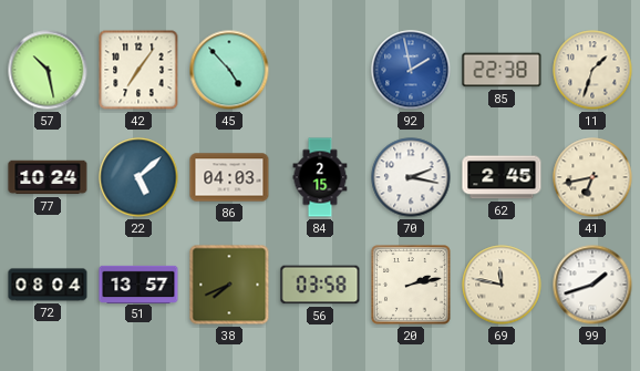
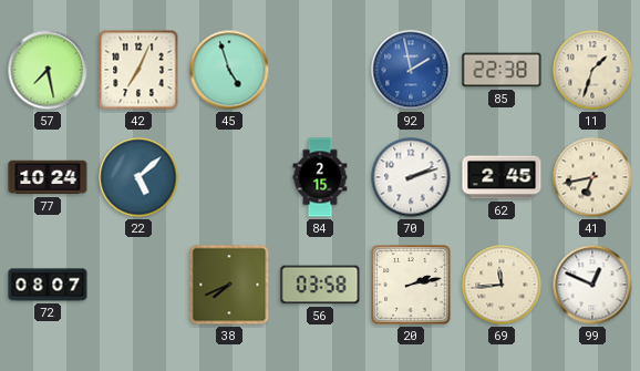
57: 10:28 -> 7:28 (48, 70)
42: 7:06 -> 7:04 (138, 70)
45: 4:53 -> 4:57 (229, 70)
86: 04:03 -> none (229, 177)
70: 2:17 -> 2:12 (411, 177)
72: 08:04 -> 08:07 (48, 285)
51: 13:57 -> none (138, 284)
69: 11:47 -> 11:44 (502, 285)
99: 1:42 -> 12:49 (592, 285)
